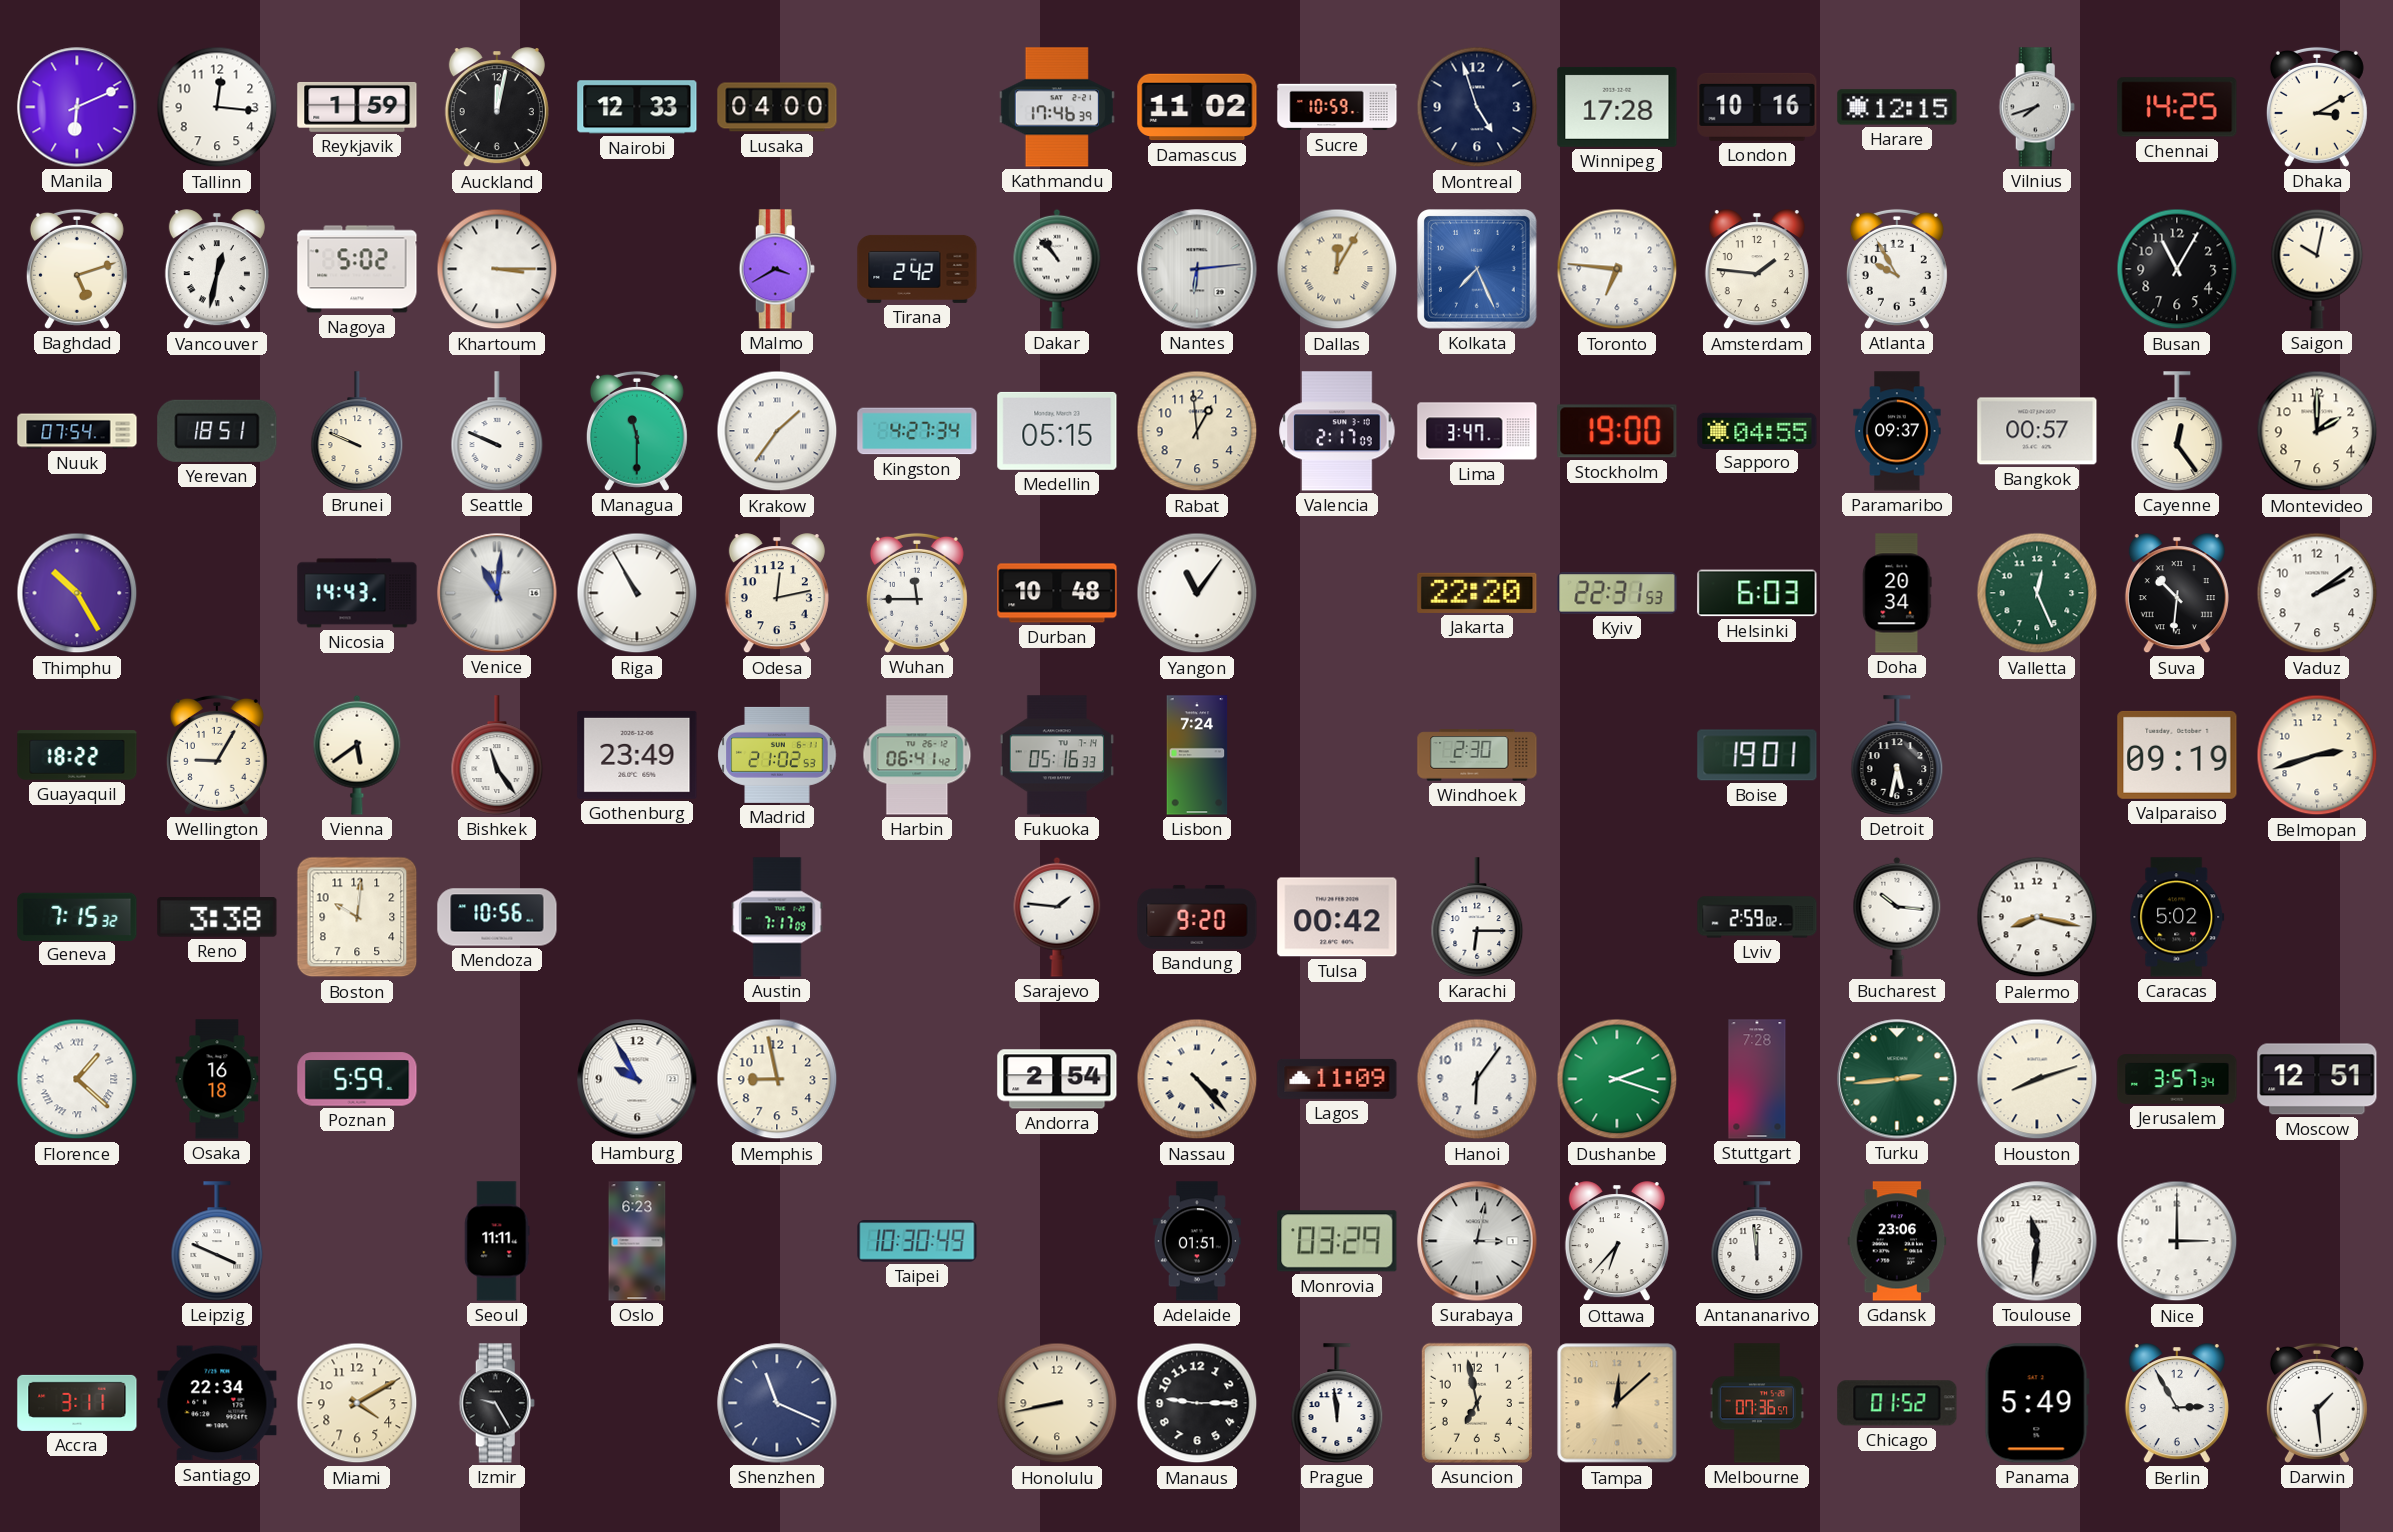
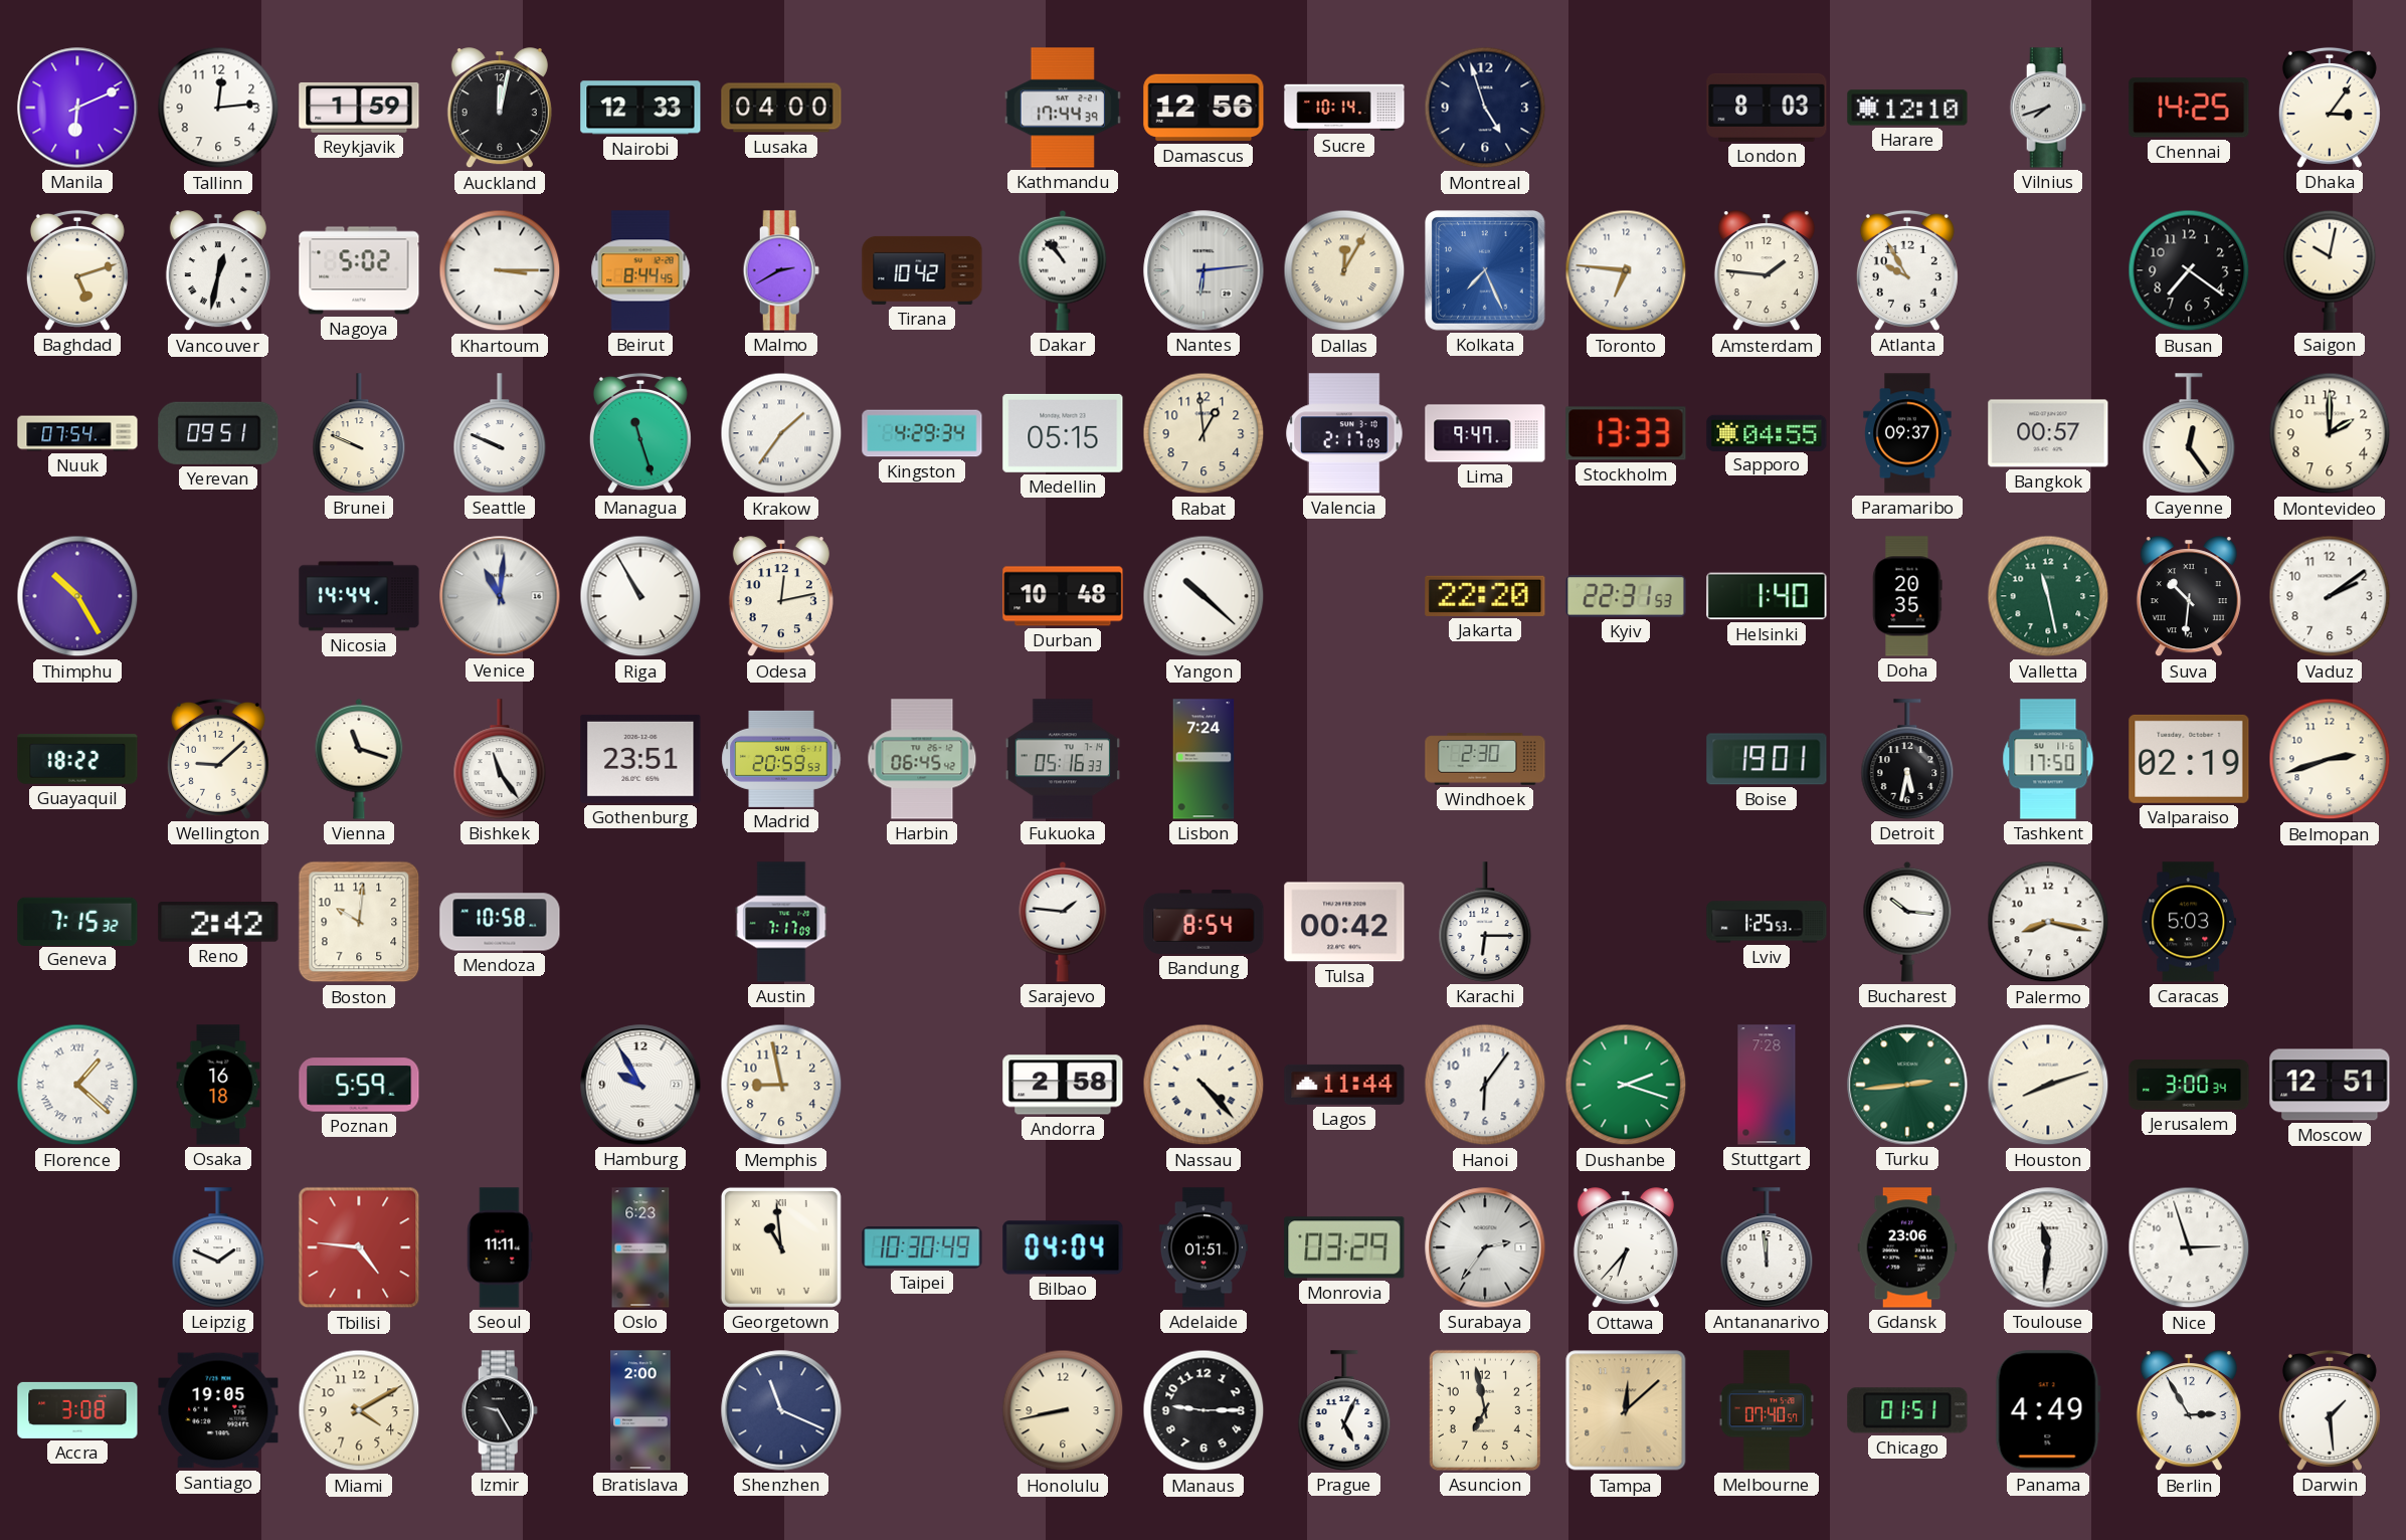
Tallinn: 12:16 -> 12:14 (218, 108)
Kathmandu: 17:46 -> 17:44 (1063, 108)
Damascus: 11:02 -> 12:56 (1204, 108)
Sucre: 10:59 -> 10:14 (1344, 108)
Winnipeg: 17:28 -> none (1617, 107)
London: 10:16 -> 8:03 (1767, 108)
Harare: 12:15 -> 12:10 (1907, 108)
Dhaka: 3:10 -> 3:06 (2330, 108)
Beirut: none -> 8:44 (640, 270)
Malmo: 3:40 -> 2:40 (781, 270)
Tirana: 2:42 -> 10:42 (922, 270)
Busan: 11:05 -> 7:21 (2189, 270)
Yerevan: 18:51 -> 09:51 (218, 433)
Managua: 11:30 -> 11:27 (640, 433)
Kingston: 4:27 -> 4:29 (922, 433)
Lima: 3:47 -> 9:47 (1485, 433)
Stockholm: 19:00 -> 13:33 (1626, 433)
Nicosia: 14:43 -> 14:44 (359, 596)
Wuhan: 11:45 -> none (917, 593)
Yangon: 11:06 -> 10:22 (1204, 596)
Helsinki: 6:03 -> 1:40 (1767, 596)
Doha: 20:34 -> 20:35 (1907, 596)
Valletta: 12:26 -> 11:28 (2048, 596)
Wellington: 9:05 -> 9:08 (218, 759)
Vienna: 5:39 -> 11:18 (359, 759)
Gothenburg: 23:49 -> 23:51 (640, 759)
Madrid: 21:02 -> 20:59 (781, 759)
Harbin: 06:41 -> 06:45 (922, 759)
Tashkent: none -> 17:50 (2048, 759)
Valparaiso: 09:19 -> 02:19 (2189, 759)
Reno: 3:38 -> 2:42 (218, 922)
Mendoza: 10:56 -> 10:58 (500, 922)
Bandung: 9:20 -> 8:54 (1204, 922)
Lviv: 2:59 -> 1:25 (1767, 922)
Caracas: 5:02 -> 5:03 (2189, 922)
Andorra: 2:54 -> 2:58 (1063, 1085)
Lagos: 11:09 -> 11:44 (1344, 1085)
Jerusalem: 3:57 -> 3:00 (2189, 1085)
Leipzig: 3:49 -> 1:49 (218, 1247)
Tbilisi: none -> 4:46 (359, 1247)
Georgetown: none -> 10:59 (781, 1247)
Bilbao: none -> 04:04 (1063, 1247)
Surabaya: 3:02 -> 2:36 (1485, 1247)
Nice: 3:00 -> 2:57 (2189, 1247)
Accra: 3:11 -> 3:08 (77, 1410)
Santiago: 22:34 -> 19:05 (218, 1410)
Bratislava: none -> 2:00 (640, 1410)
Prague: 11:59 -> 5:04 (1344, 1410)
Melbourne: 07:36 -> 07:40 (1767, 1410)
Chicago: 01:52 -> 01:51 (1907, 1410)
Panama: 5:49 -> 4:49 (2048, 1410)
